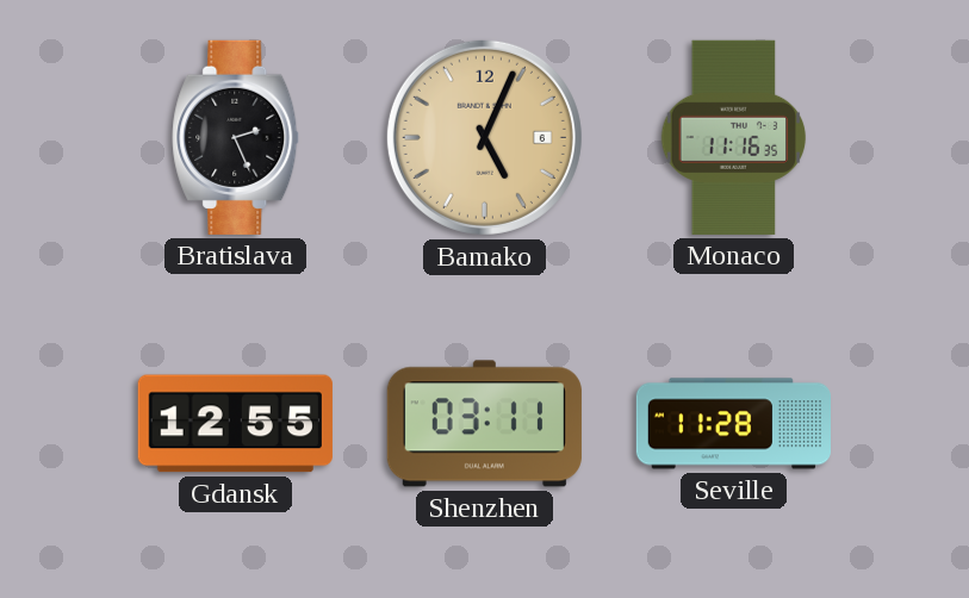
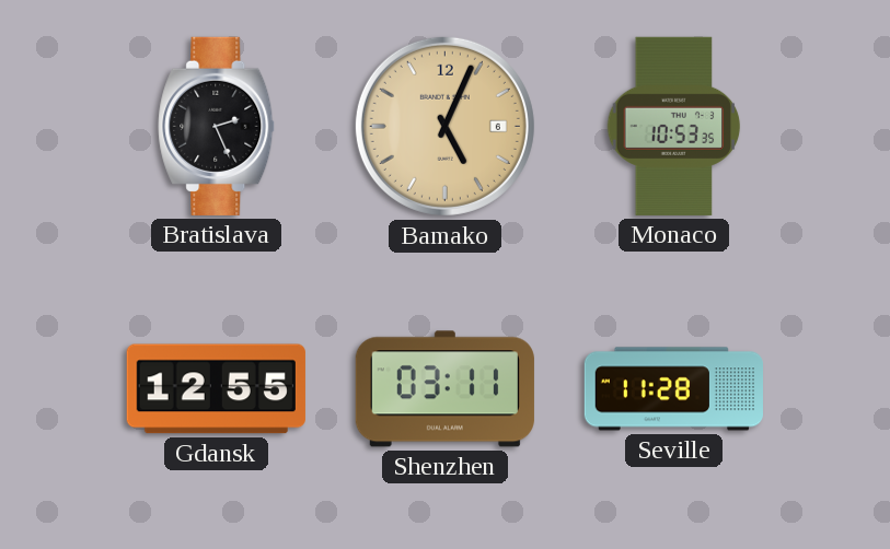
Monaco: 11:16 -> 10:53 (674, 126)
